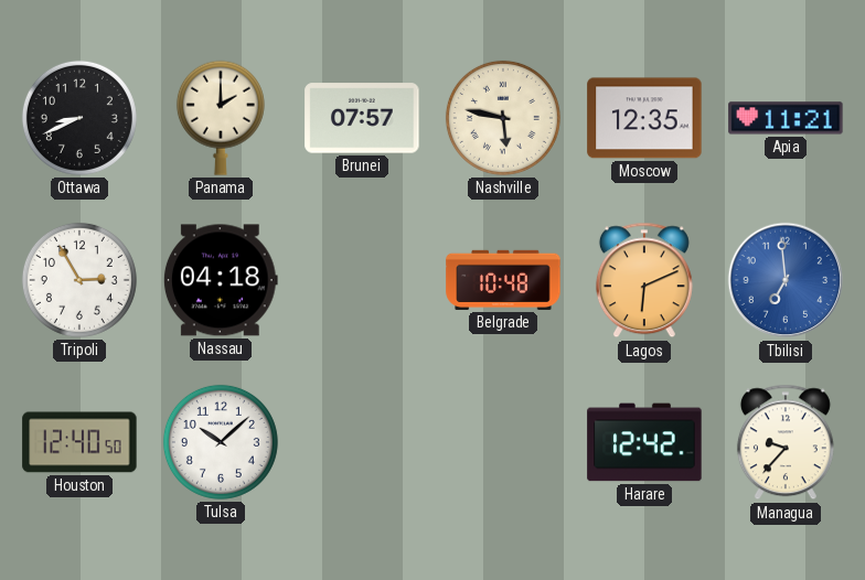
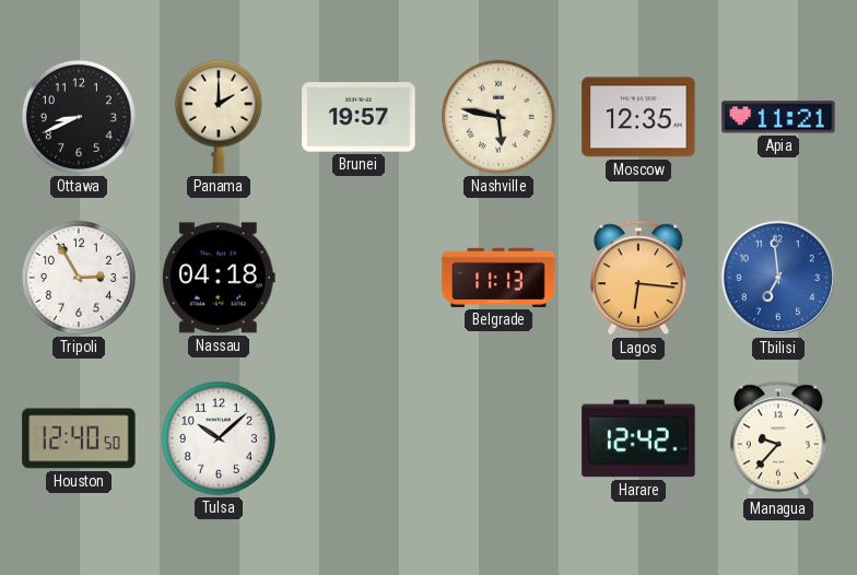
Brunei: 07:57 -> 19:57 (359, 117)
Belgrade: 10:48 -> 11:13 (498, 278)
Lagos: 6:11 -> 6:16 (638, 278)
